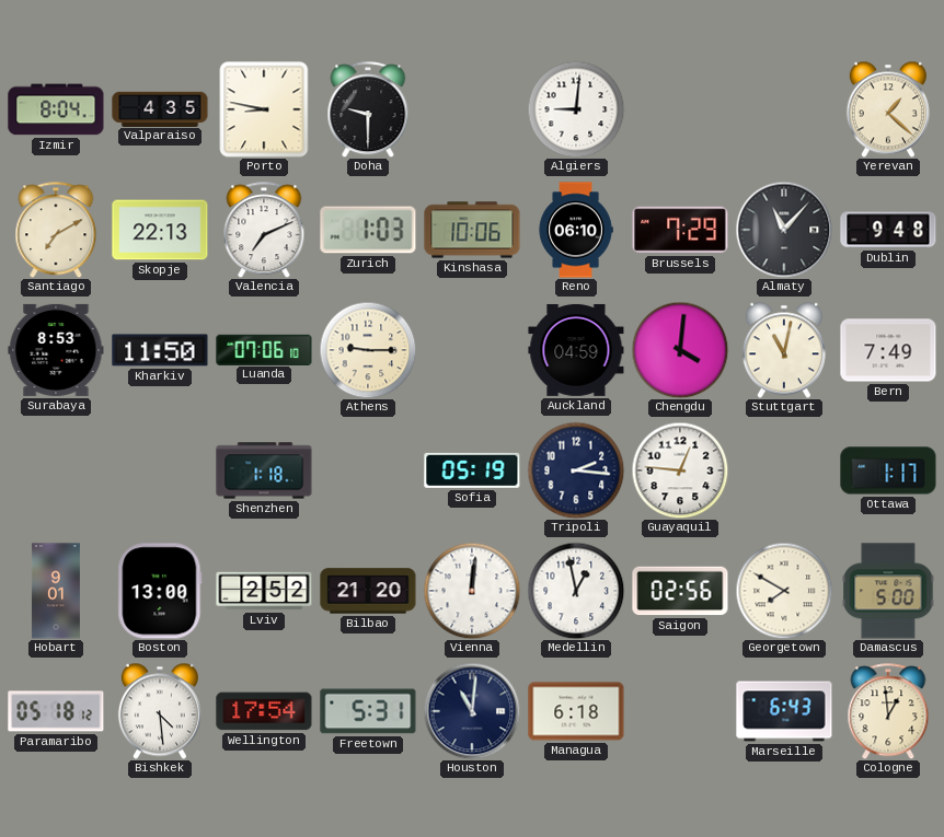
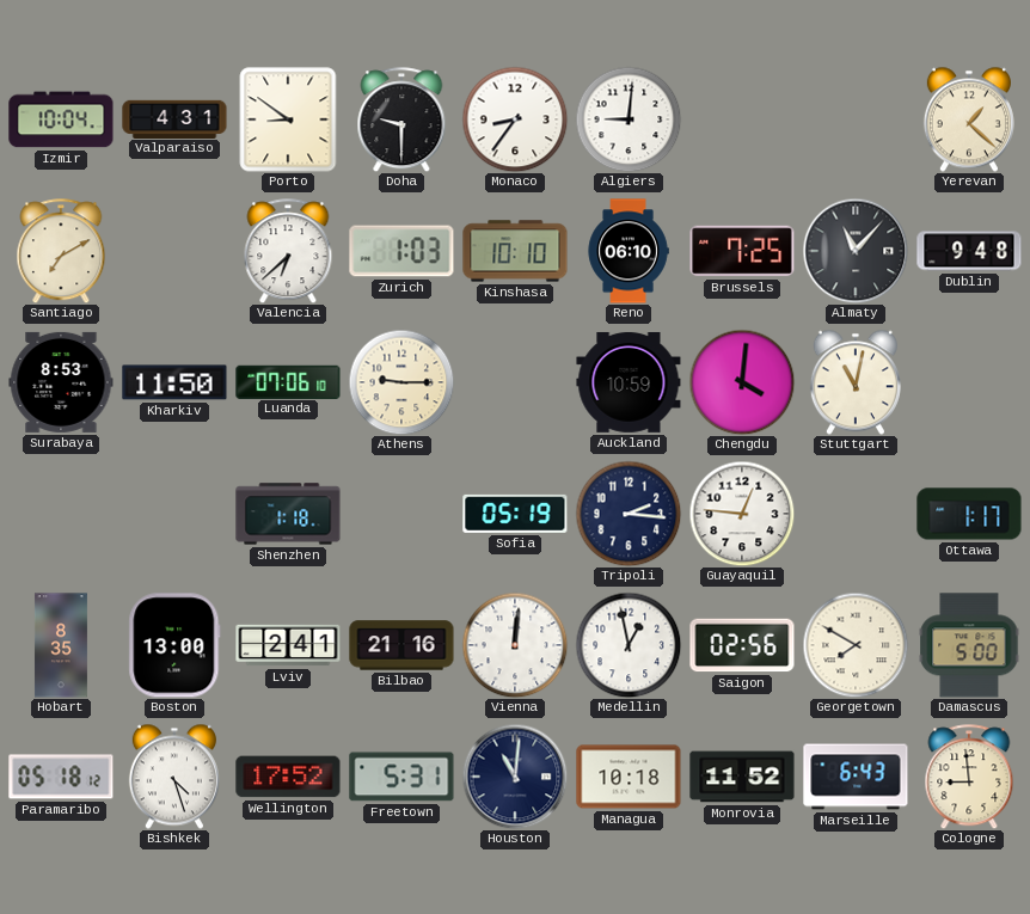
Izmir: 8:04 -> 10:04 (61, 119)
Valparaiso: 4:35 -> 4:31 (174, 118)
Porto: 8:47 -> 8:51 (288, 119)
Monaco: none -> 8:36 (515, 119)
Skopje: 22:13 -> none (160, 230)
Valencia: 7:11 -> 6:38 (288, 251)
Kinshasa: 10:06 -> 10:10 (515, 251)
Brussels: 7:29 -> 7:25 (742, 251)
Auckland: 04:59 -> 10:59 (629, 382)
Bern: 7:49 -> none (888, 350)
Hobart: 9:01 -> 8:35 (61, 645)
Lviv: 2:52 -> 2:41 (288, 645)
Bilbao: 21:20 -> 21:16 (401, 645)
Bishkek: 4:29 -> 4:27 (174, 777)
Wellington: 17:54 -> 17:52 (288, 777)
Managua: 6:18 -> 10:18 (629, 777)
Monrovia: none -> 11:52 (742, 777)
Cologne: 12:59 -> 8:59 (969, 777)
